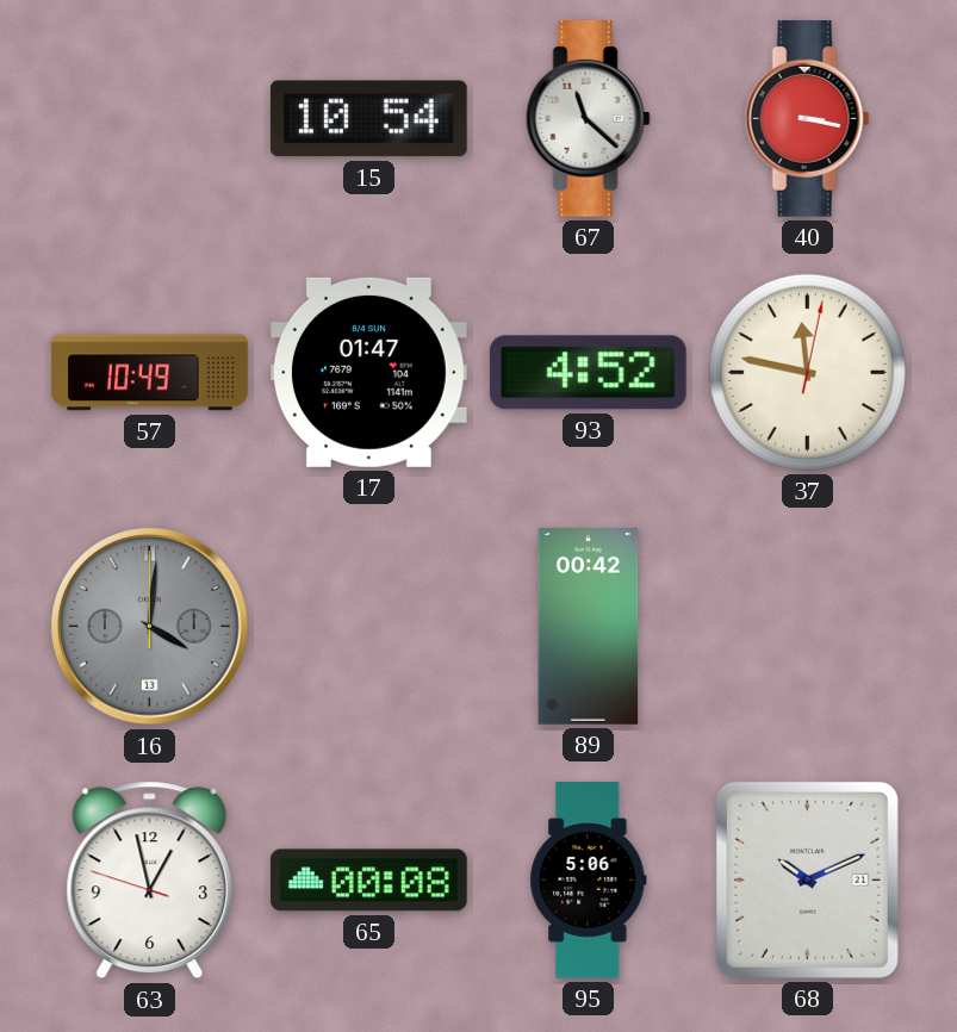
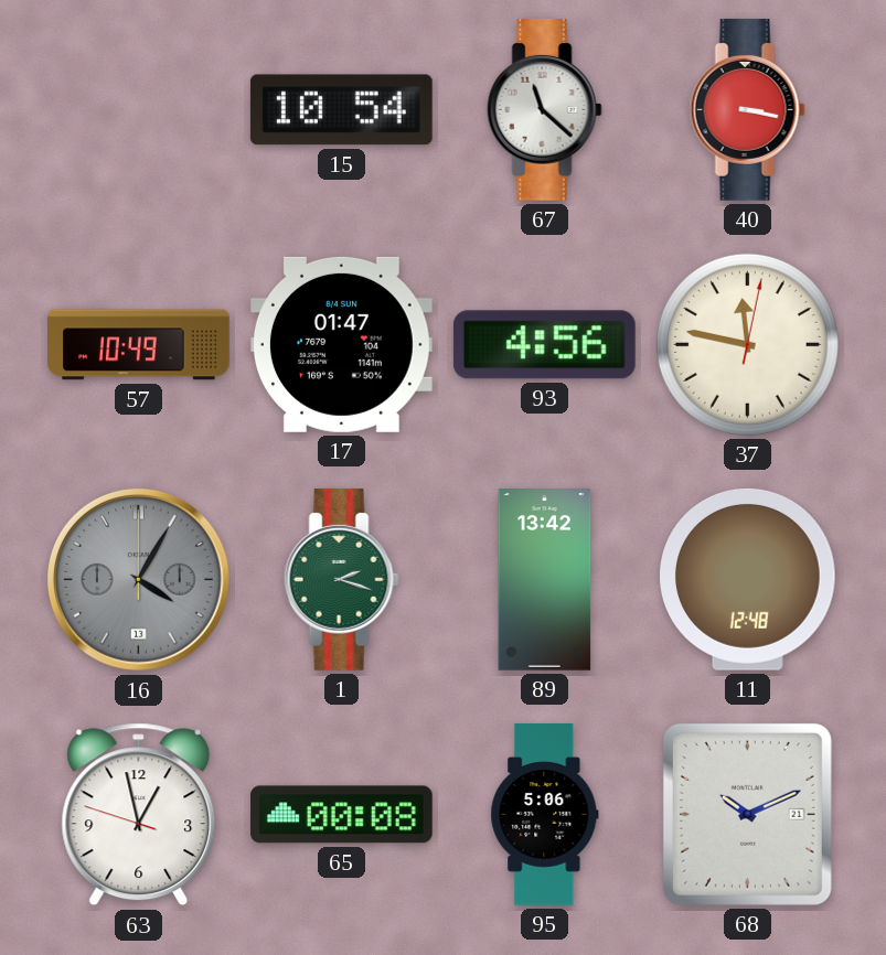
93: 4:52 -> 4:56 (544, 345)
16: 4:01 -> 4:05 (138, 579)
1: none -> 2:18 (341, 579)
89: 00:42 -> 13:42 (545, 580)
11: none -> 12:48 (748, 579)
